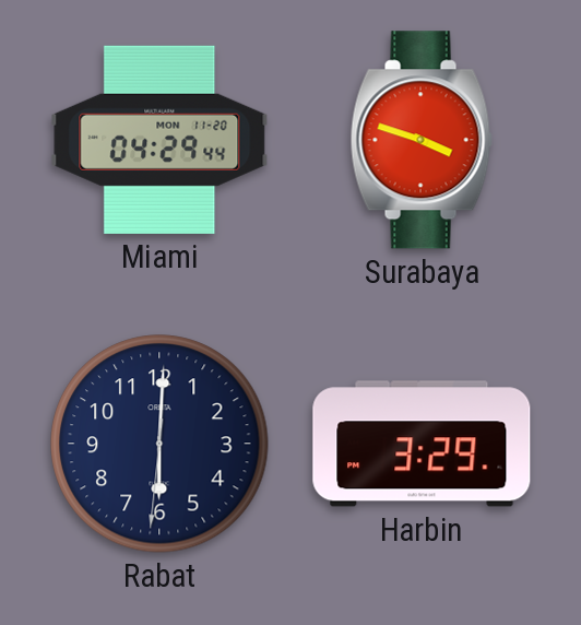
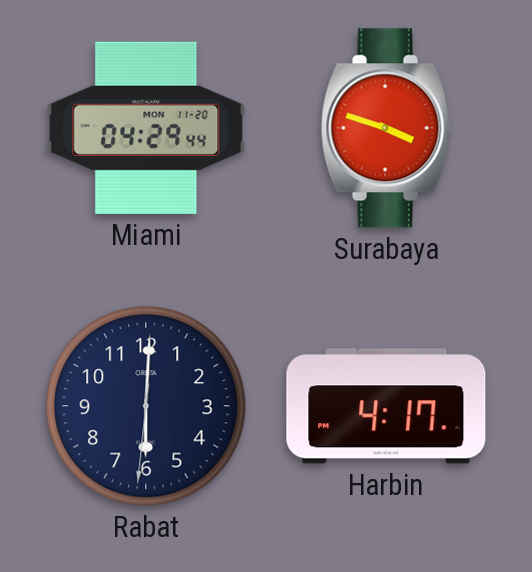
Harbin: 3:29 -> 4:17 (386, 406)
